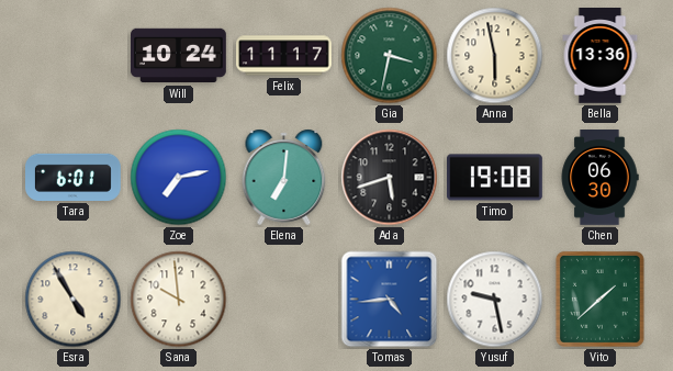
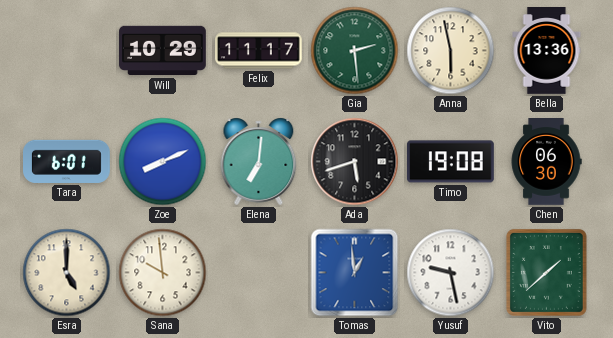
Will: 10:24 -> 10:29 (163, 51)
Gia: 3:32 -> 2:29 (355, 51)
Zoe: 7:13 -> 8:11 (163, 162)
Esra: 4:55 -> 5:00 (67, 273)
Tomas: 4:44 -> 12:59 (355, 273)
